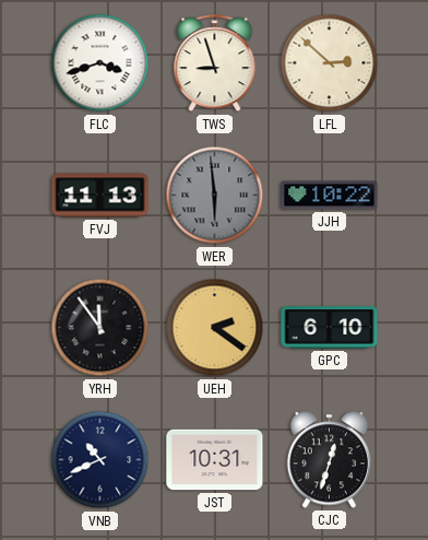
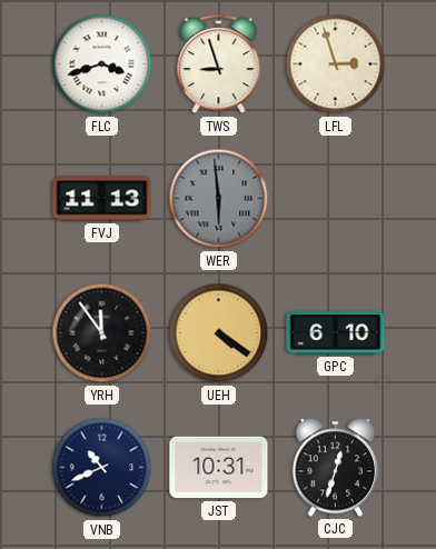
LFL: 2:52 -> 2:57 (336, 64)
JJH: 10:22 -> none (330, 196)
UEH: 2:21 -> 4:21 (219, 333)
